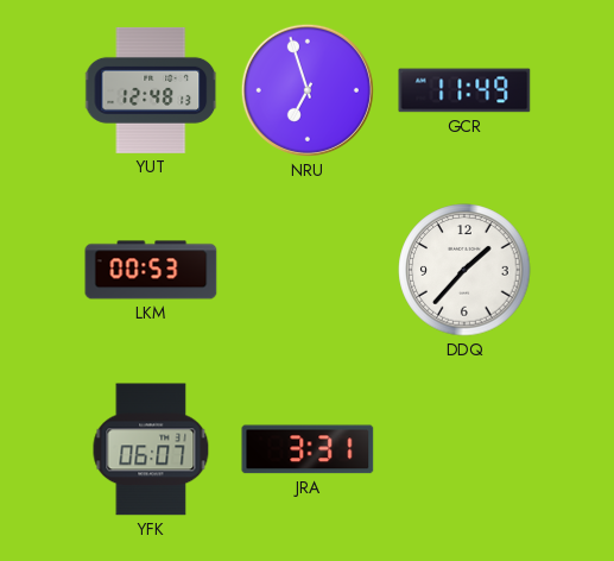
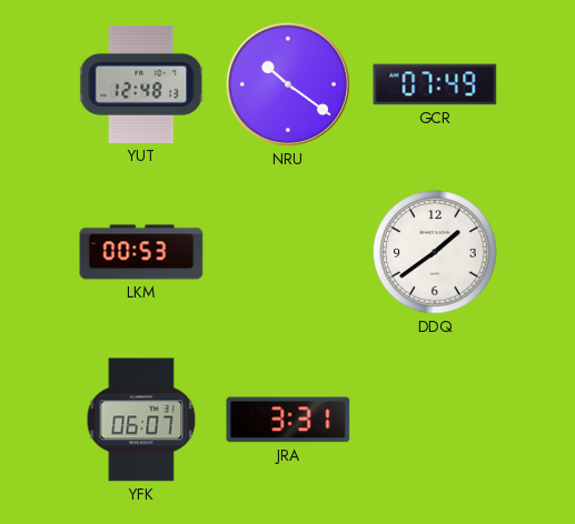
NRU: 6:57 -> 10:21 (288, 84)
GCR: 11:49 -> 07:49 (435, 84)
DDQ: 1:37 -> 1:39 (435, 252)
